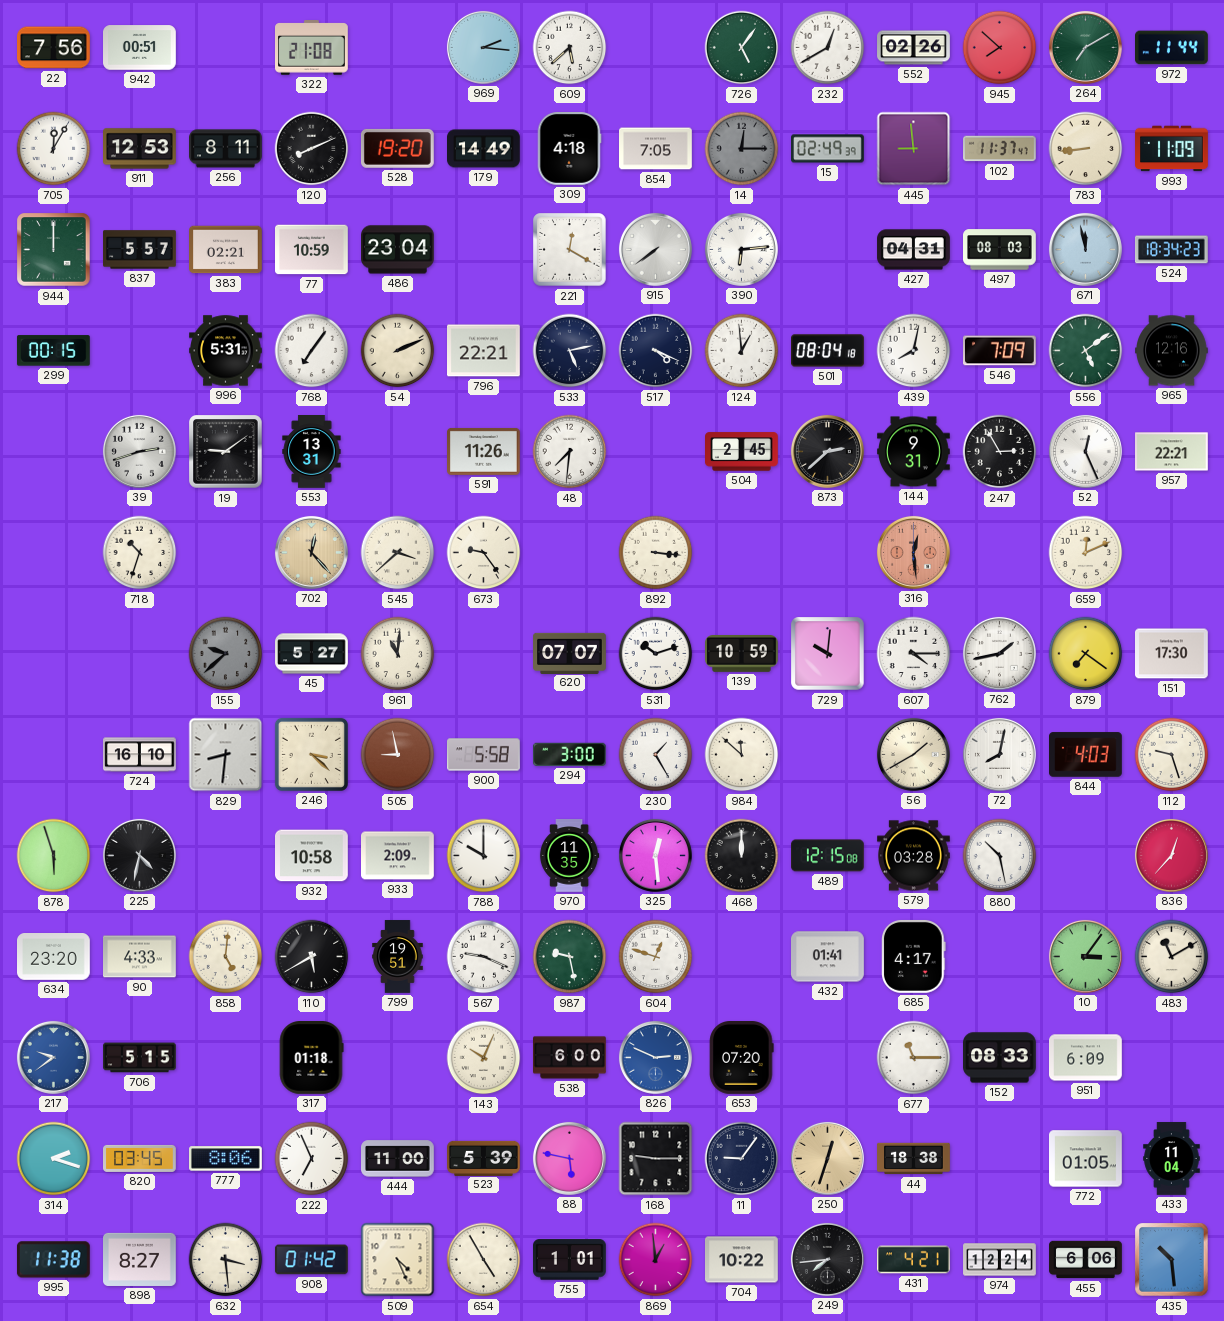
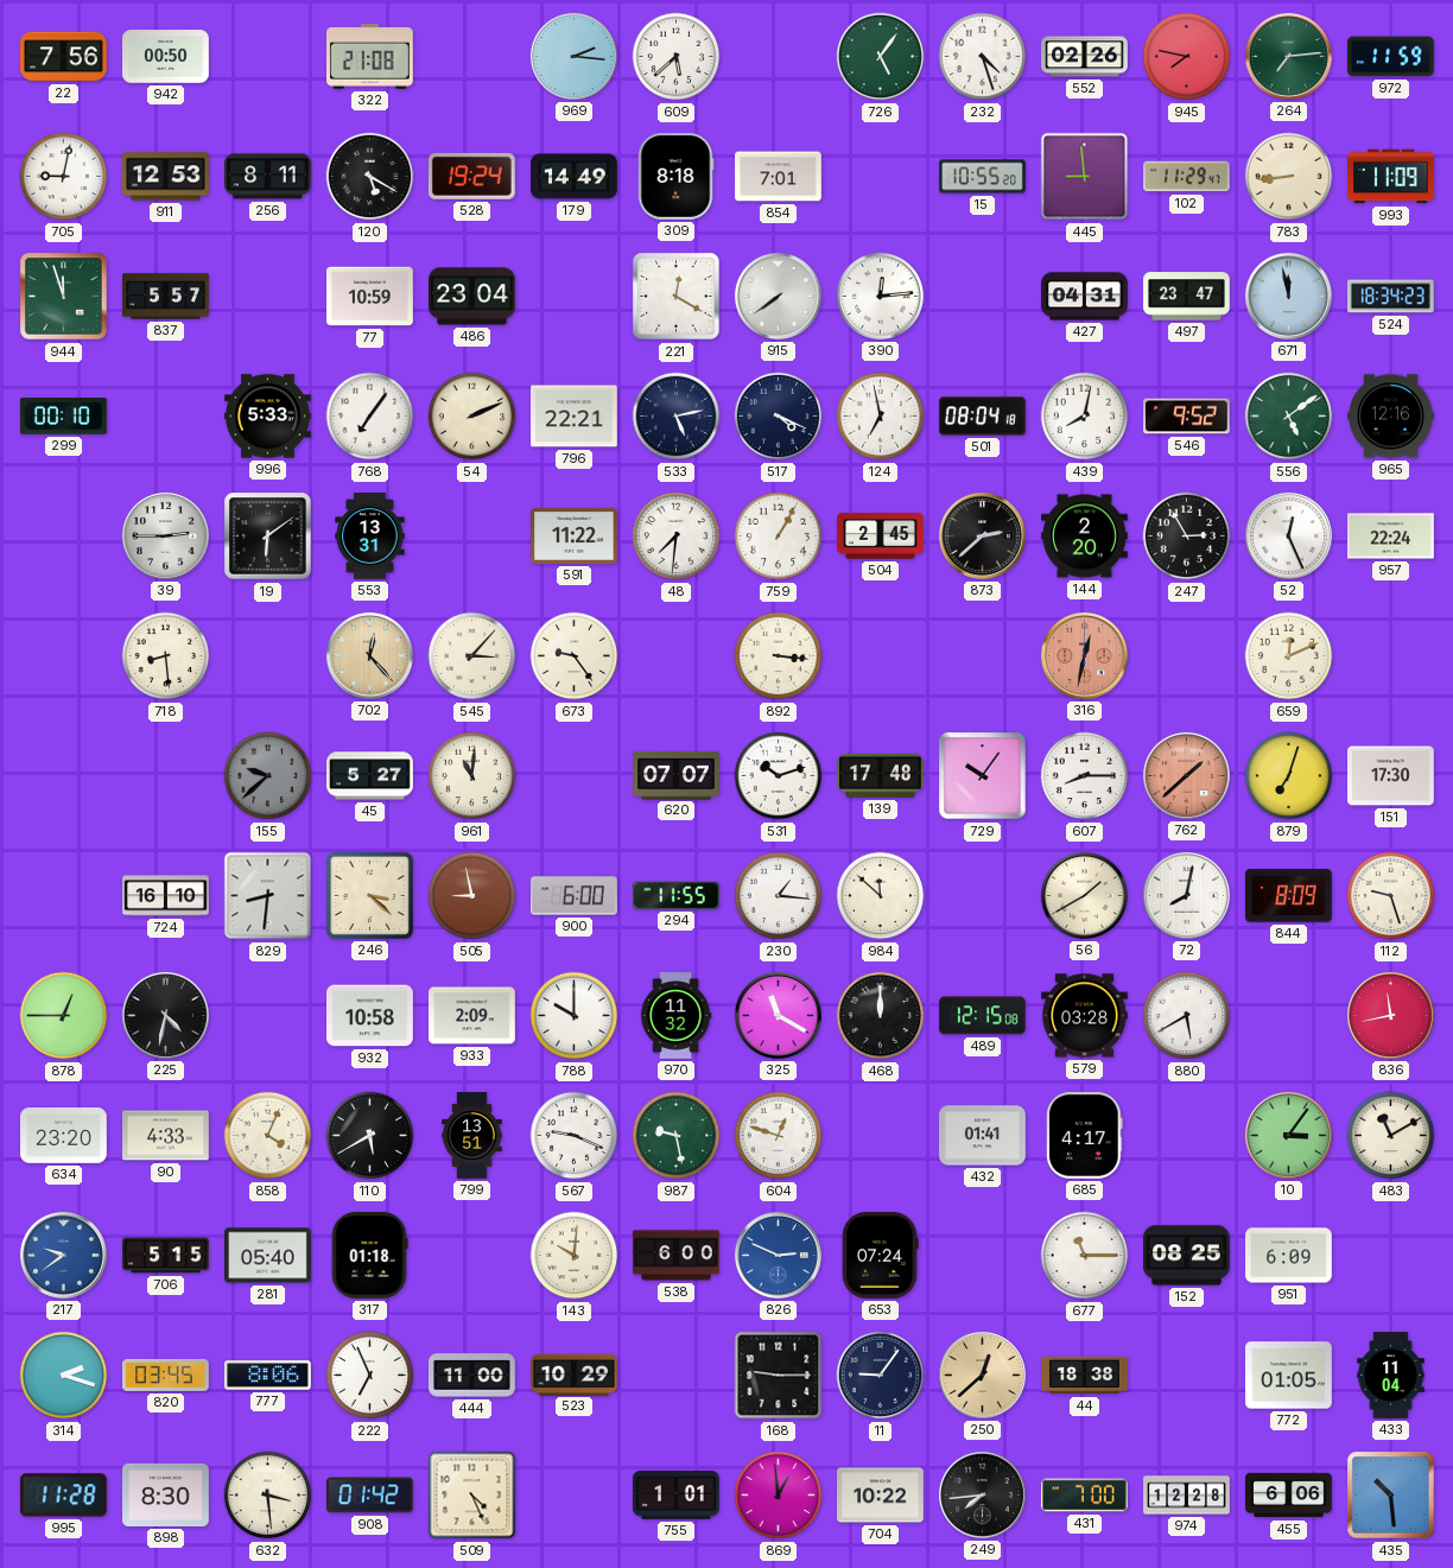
942: 00:51 -> 00:50 (166, 57)
232: 12:40 -> 4:27 (983, 57)
945: 7:52 -> 7:47 (1187, 57)
264: 7:10 -> 7:14 (1288, 56)
972: 11:44 -> 11:59 (1391, 57)
705: 12:05 -> 9:02 (64, 177)
120: 8:11 -> 5:20 (370, 177)
528: 19:20 -> 19:24 (471, 176)
309: 4:18 -> 8:18 (675, 177)
854: 7:05 -> 7:01 (779, 177)
14: 12:15 -> none (742, 149)
15: 02:49 -> 10:55 (983, 177)
102: 11:37 -> 11:29 (1187, 177)
944: 12:00 -> 11:57 (64, 297)
383: 02:21 -> none (226, 250)
390: 6:14 -> 12:14 (880, 296)
497: 08:03 -> 23:47 (1187, 297)
299: 00:15 -> 00:10 (63, 417)
996: 5:31 -> 5:33 (268, 417)
124: 12:59 -> 6:58 (881, 417)
546: 7:09 -> 9:52 (1187, 417)
39: 2:42 -> 2:45 (165, 535)
19: 9:09 -> 6:09 (268, 537)
591: 11:26 -> 11:22 (575, 535)
759: none -> 1:05 (779, 537)
144: 9:31 -> 2:20 (1085, 537)
957: 22:21 -> 22:24 (1391, 537)
718: 10:33 -> 8:29 (166, 656)
545: 3:38 -> 3:07 (472, 656)
316: 12:29 -> 12:32 (1084, 655)
139: 10:59 -> 17:48 (881, 776)
729: 10:01 -> 10:06 (983, 776)
607: 4:15 -> 8:15 (1085, 776)
762: 1:43 -> 1:38 (1186, 775)
762 dial: white -> salmon (1186, 775)
879: 7:21 -> 7:03 (1289, 776)
900: 5:58 -> 6:00 (575, 896)
294: 3:00 -> 11:55 (675, 895)
230: 1:25 -> 1:16 (779, 896)
844: 4:03 -> 8:09 (1289, 896)
878: 5:57 -> 12:45 (64, 1016)
970: 11:35 -> 11:32 (675, 1016)
325: 12:29 -> 11:20 (778, 1015)
880: 10:28 -> 5:40 (1187, 1016)
836: 12:37 -> 11:43 (1390, 1015)
858: 5:01 -> 4:04 (268, 1136)
799: 19:51 -> 13:51 (472, 1136)
281: none -> 05:40 (268, 1256)
143: 10:04 -> 10:01 (575, 1256)
653: 07:20 -> 07:24 (881, 1256)
152: 08:33 -> 08:25 (1187, 1256)
523: 5:39 -> 10:29 (575, 1375)
88: 5:47 -> none (569, 1158)
250: 12:33 -> 12:38 (982, 1375)
995: 11:38 -> 11:28 (63, 1496)
898: 8:27 -> 8:30 (166, 1494)
654: 4:55 -> none (484, 1260)
431: 4:21 -> 7:00 (1085, 1496)
974: 12:24 -> 12:28 (1187, 1496)
